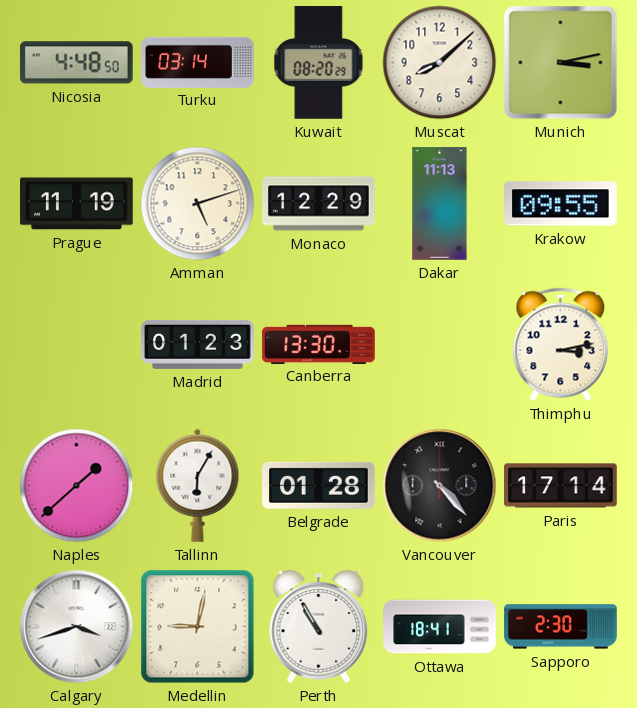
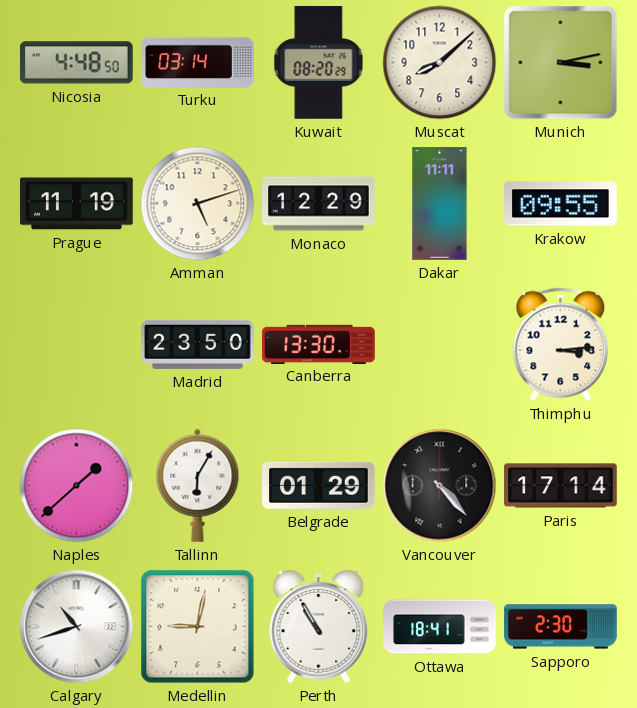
Dakar: 11:13 -> 11:11 (440, 204)
Madrid: 01:23 -> 23:50 (198, 344)
Thimphu: 3:13 -> 3:14 (561, 345)
Belgrade: 01:28 -> 01:29 (319, 485)
Calgary: 3:42 -> 10:42 (77, 627)
